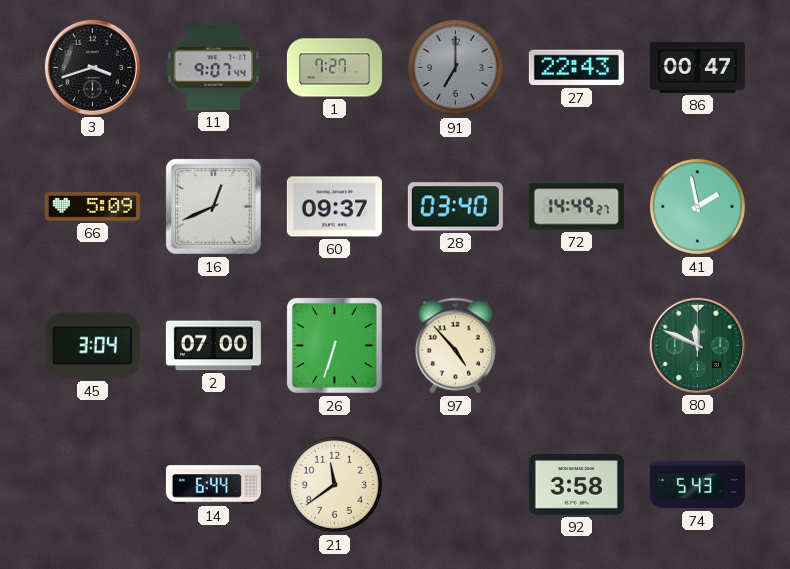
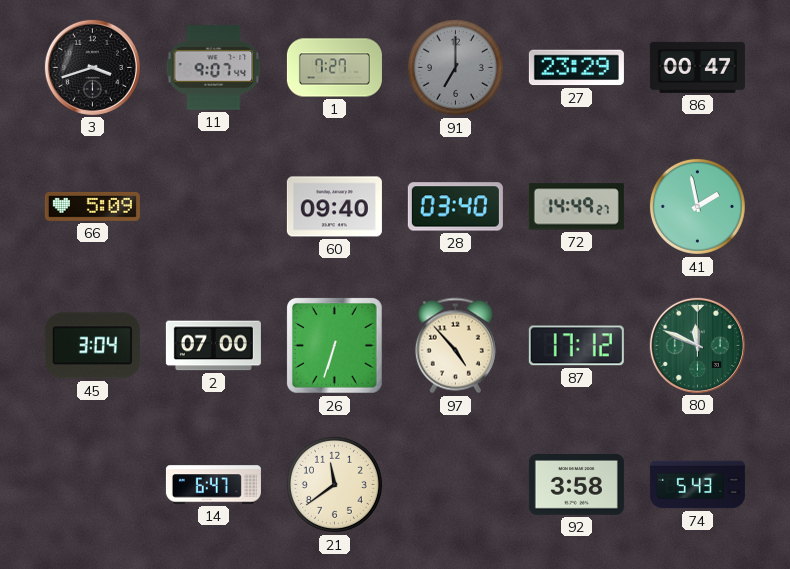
27: 22:43 -> 23:29 (576, 68)
16: 12:41 -> none (213, 206)
60: 09:37 -> 09:40 (334, 207)
87: none -> 17:12 (576, 346)
14: 6:44 -> 6:47 (213, 485)
